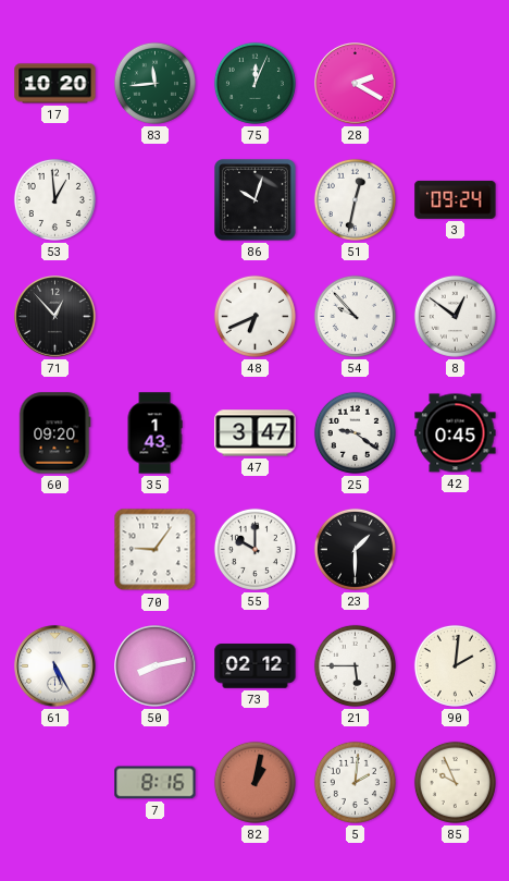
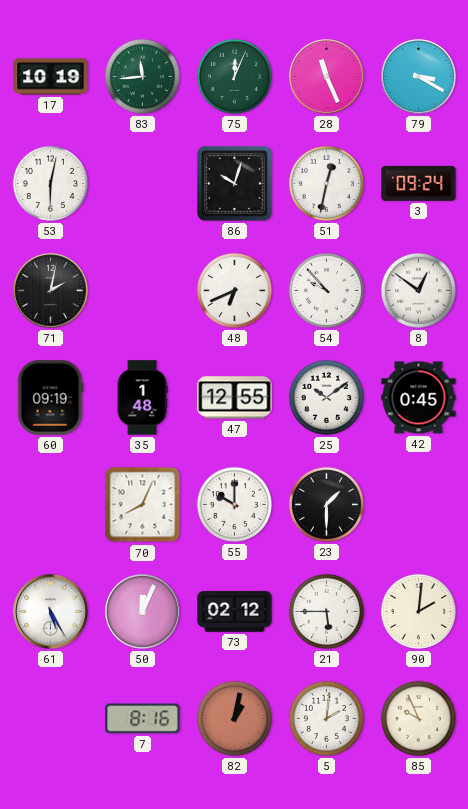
17: 10:20 -> 10:19 (51, 77)
28: 2:20 -> 11:26 (327, 77)
79: none -> 3:20 (419, 77)
53: 12:59 -> 6:02 (50, 183)
71: 12:53 -> 2:02 (51, 291)
60: 09:20 -> 09:19 (50, 398)
35: 1:43 -> 1:48 (142, 398)
47: 3:47 -> 12:55 (235, 398)
25: 9:21 -> 10:09 (326, 397)
70: 9:06 -> 8:04 (143, 505)
50: 8:13 -> 12:04 (143, 612)
